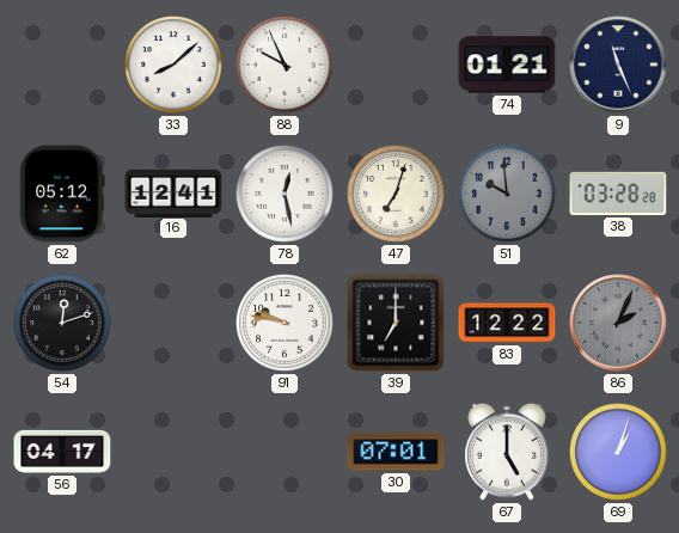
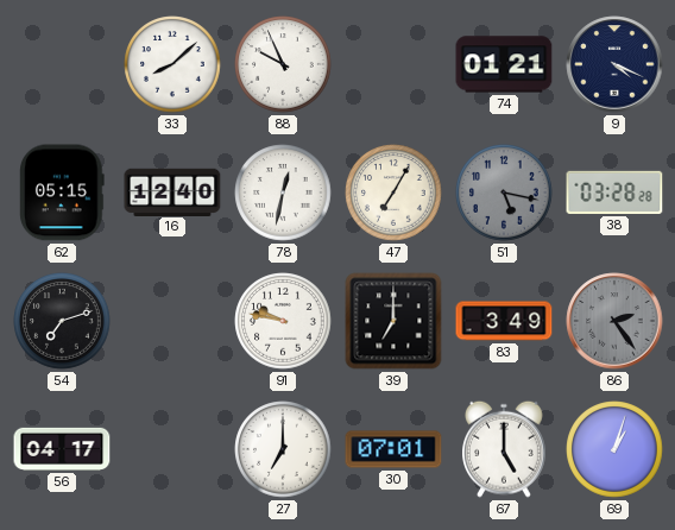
9: 11:26 -> 4:19 (614, 64)
62: 05:12 -> 05:15 (63, 193)
16: 12:41 -> 12:40 (172, 191)
78: 12:28 -> 12:32 (283, 193)
47: 7:03 -> 7:05 (393, 193)
51: 9:59 -> 5:17 (504, 193)
54: 12:12 -> 7:12 (62, 321)
83: 12:22 -> 3:49 (504, 321)
86: 2:04 -> 2:24 (614, 321)
27: none -> 7:00 (283, 449)
